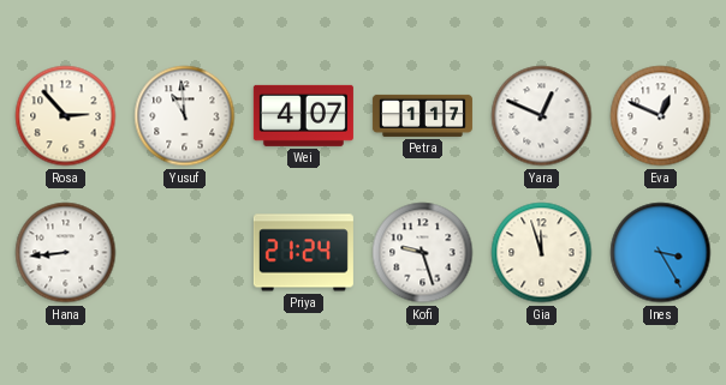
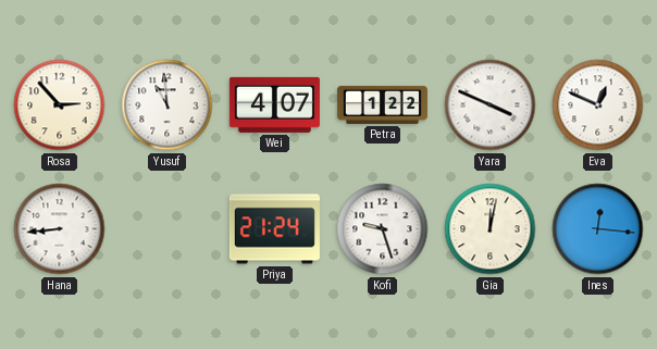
Petra: 1:17 -> 1:22 (382, 104)
Yara: 12:49 -> 3:49 (491, 105)
Gia: 11:57 -> 12:02 (491, 229)
Ines: 3:25 -> 12:16 (598, 229)
